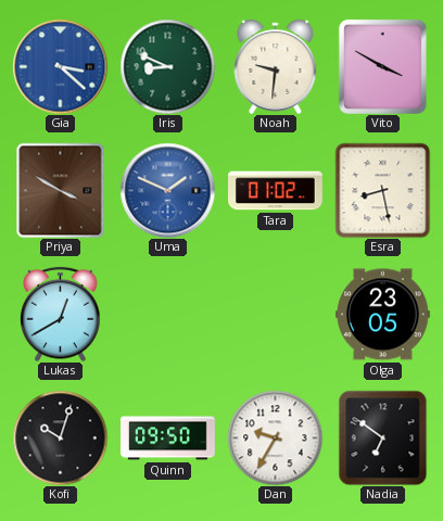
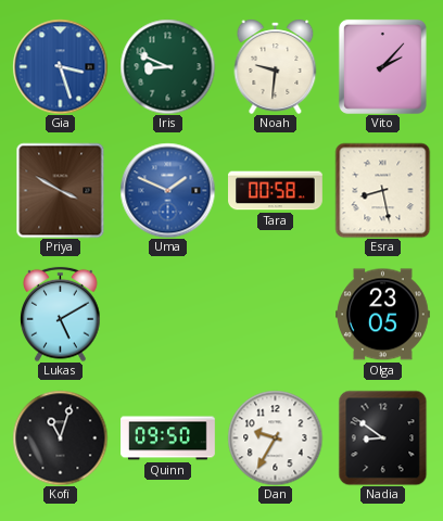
Gia: 3:22 -> 3:27 (60, 66)
Vito: 3:50 -> 2:07 (382, 66)
Tara: 01:02 -> 00:58 (276, 191)
Lukas: 12:40 -> 5:10 (61, 314)
Kofi: 10:03 -> 11:03 (60, 437)
Nadia: 6:51 -> 8:51 (383, 437)
